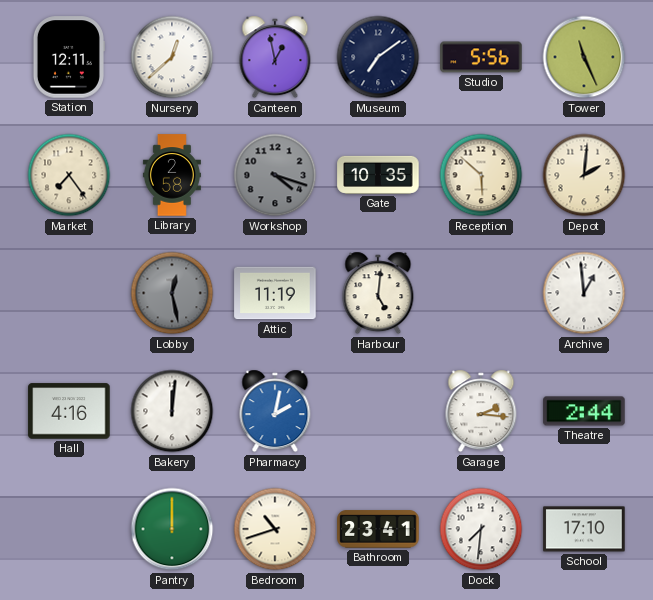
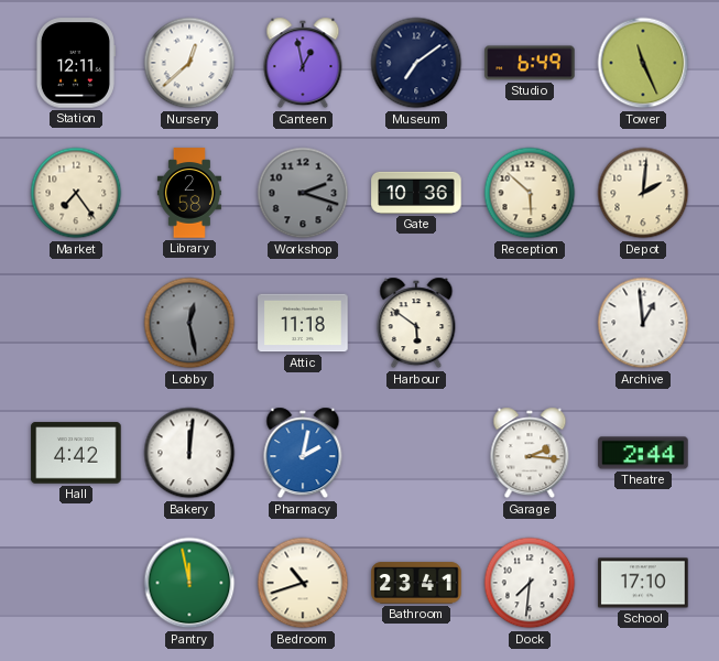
Studio: 5:56 -> 6:49 (530, 63)
Workshop: 4:18 -> 2:18 (303, 193)
Gate: 10:35 -> 10:36 (416, 193)
Attic: 11:19 -> 11:18 (303, 323)
Harbour: 5:01 -> 5:51 (416, 323)
Hall: 4:16 -> 4:42 (76, 453)
Pantry: 12:00 -> 11:58 (189, 583)
